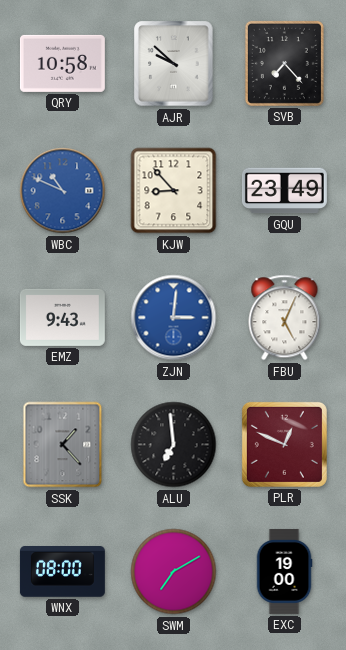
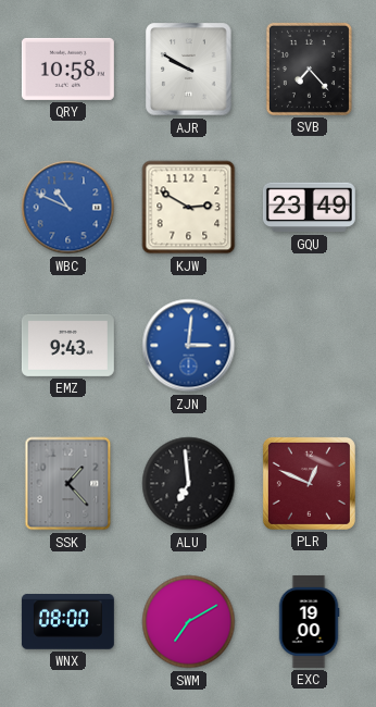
AJR: 9:52 -> 9:50 (189, 70)
KJW: 8:53 -> 2:50 (189, 208)
FBU: 5:04 -> none (285, 318)
